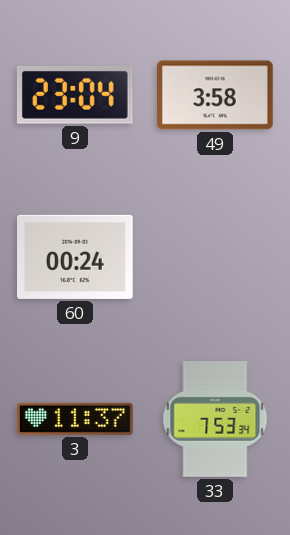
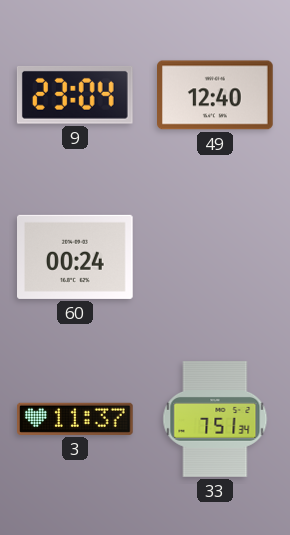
49: 3:58 -> 12:40 (216, 95)
33: 7:53 -> 7:51 (215, 419)
